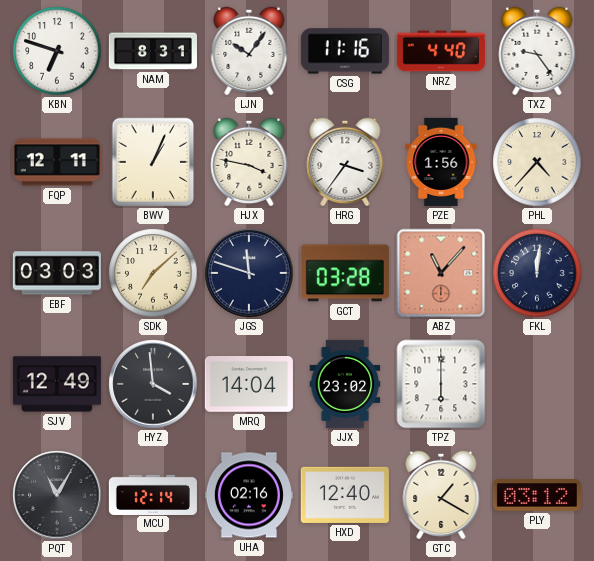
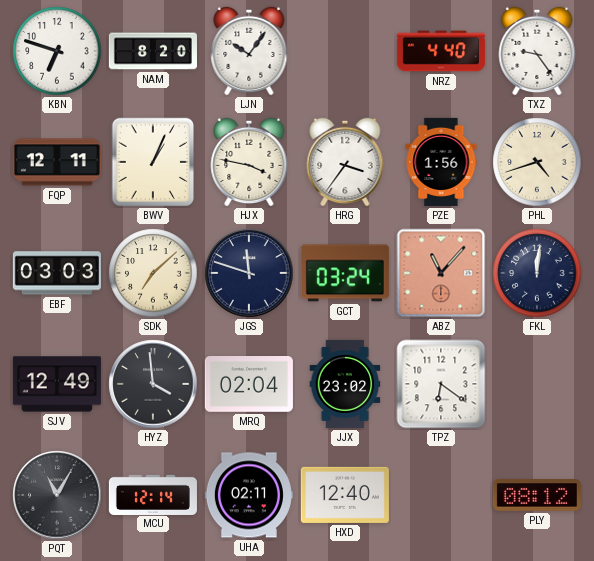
NAM: 8:31 -> 8:20 (153, 51)
CSG: 11:16 -> none (345, 51)
PHL: 4:37 -> 4:42 (537, 162)
GCT: 03:28 -> 03:24 (345, 273)
MRQ: 14:04 -> 02:04 (249, 385)
TPZ: 6:00 -> 6:21 (441, 384)
UHA: 02:16 -> 02:11 (249, 495)
GTC: 1:20 -> none (441, 495)
PLY: 03:12 -> 08:12 (537, 495)
